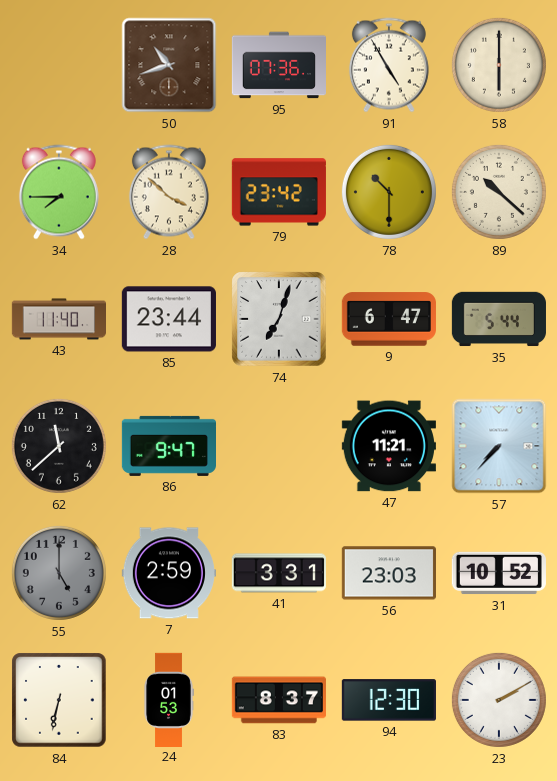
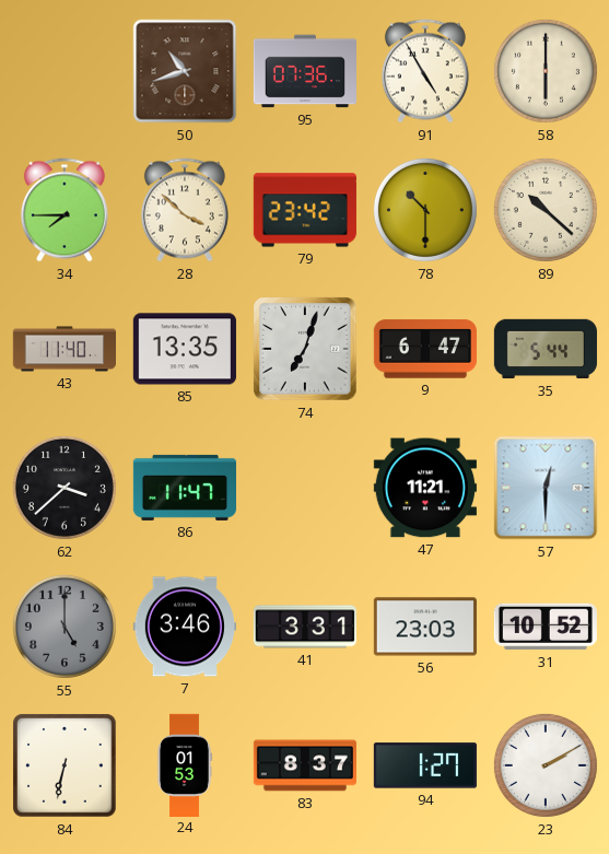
85: 23:44 -> 13:35 (185, 349)
62: 11:38 -> 3:38 (65, 488)
86: 9:47 -> 11:47 (184, 488)
57: 7:37 -> 12:30 (546, 488)
7: 2:59 -> 3:46 (185, 627)
94: 12:30 -> 1:27 (425, 765)
